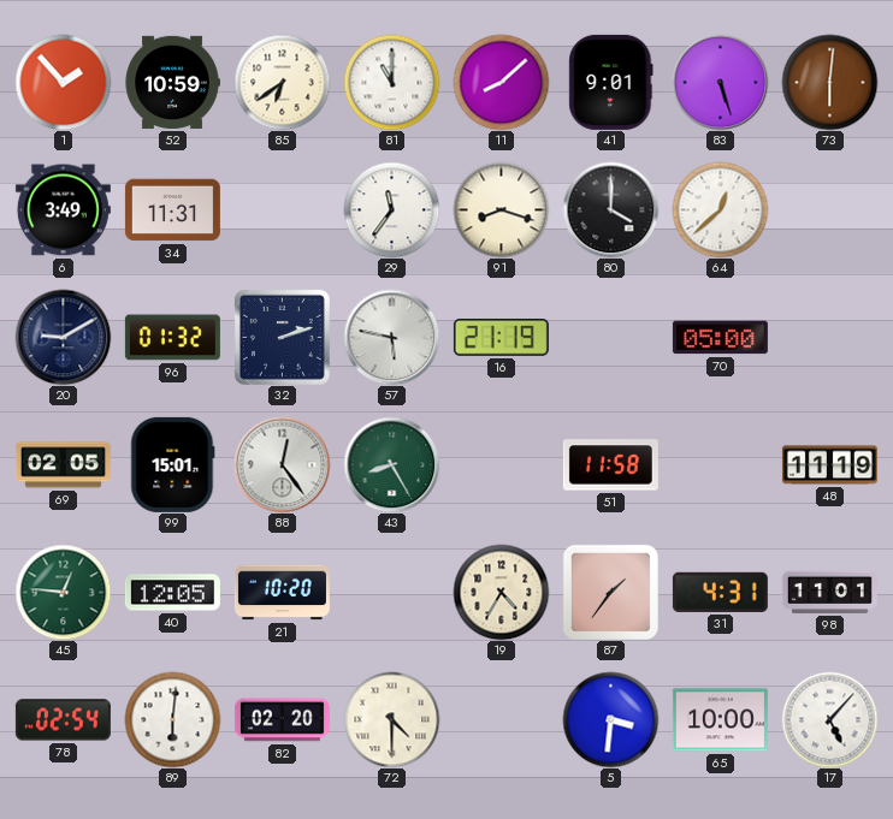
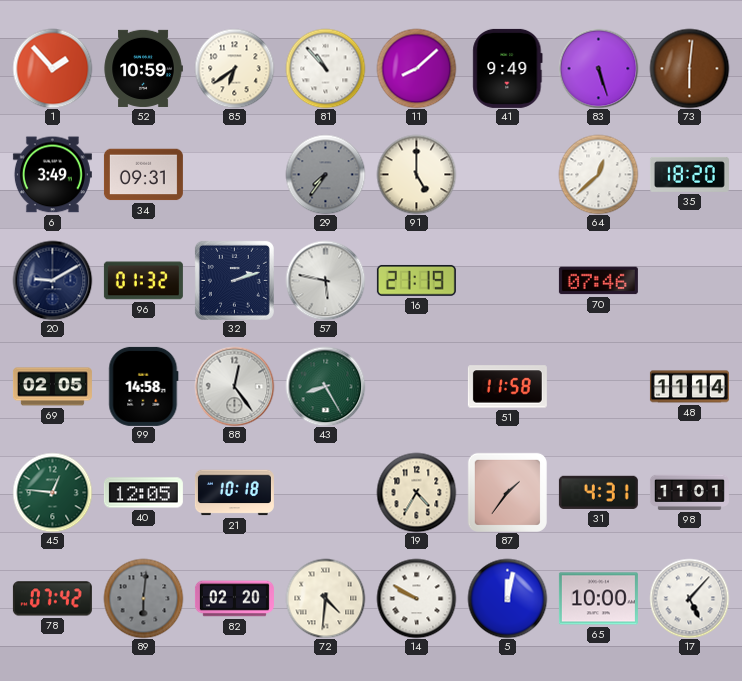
81: 11:00 -> 10:53 (325, 68)
41: 9:01 -> 9:49 (508, 68)
34: 11:31 -> 09:31 (143, 175)
29: 11:36 -> 7:36 (325, 174)
29 dial: white -> grey (325, 174)
91: 8:18 -> 5:00 (416, 174)
80: 4:00 -> none (610, 209)
35: none -> 18:20 (689, 174)
70: 05:00 -> 07:46 (598, 281)
99: 15:01 -> 14:58 (144, 386)
48: 11:19 -> 11:14 (689, 387)
21: 10:20 -> 10:18 (234, 493)
78: 02:54 -> 07:42 (52, 599)
89 dial: white -> grey (143, 598)
72: 4:30 -> 4:31 (325, 598)
14: none -> 9:50 (416, 598)
5: 3:31 -> 12:02 (507, 598)
